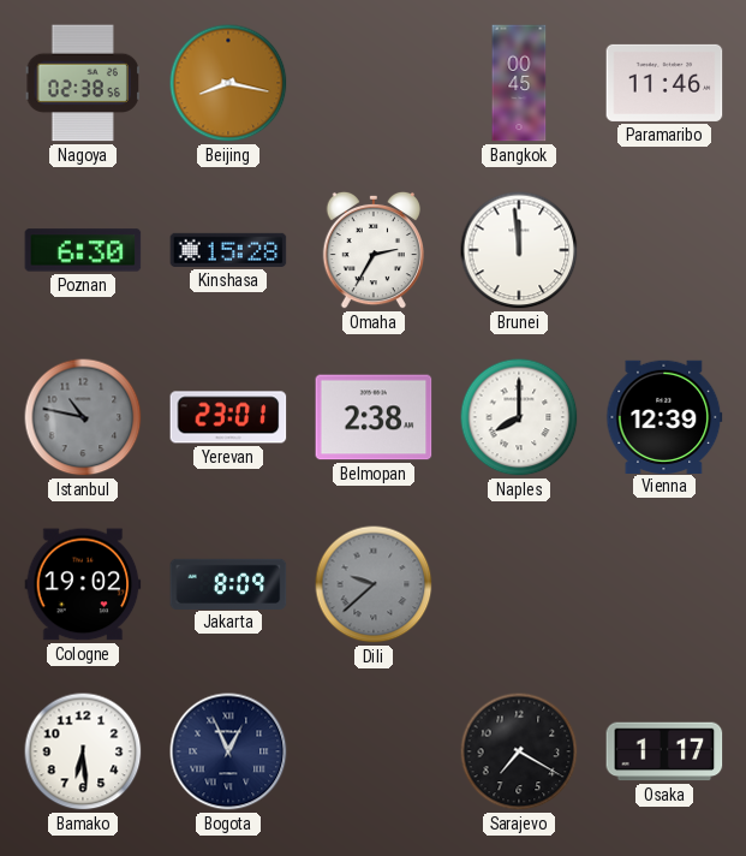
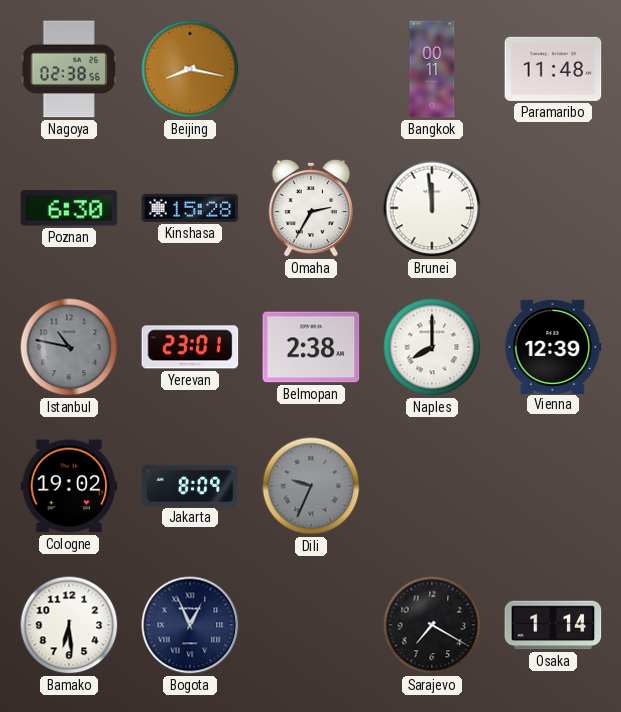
Bangkok: 00:45 -> 00:11 (432, 69)
Paramaribo: 11:46 -> 11:48 (553, 69)
Dili: 9:38 -> 9:34 (311, 486)
Osaka: 1:17 -> 1:14 (553, 625)
